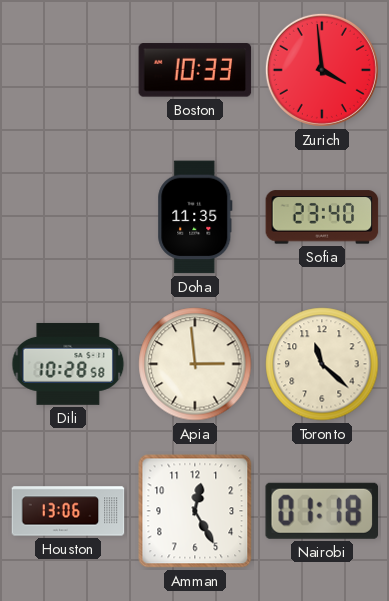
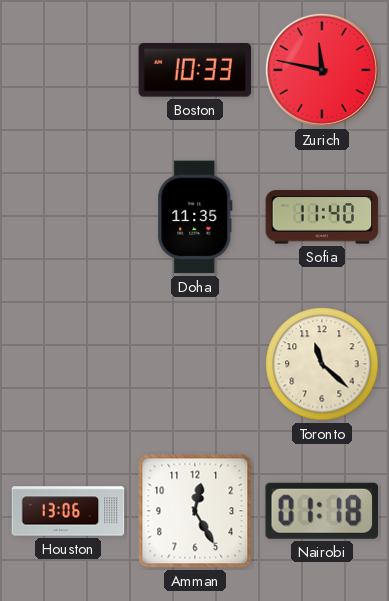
Zurich: 3:59 -> 11:47 (322, 70)
Sofia: 23:40 -> 11:40 (322, 217)
Dili: 10:28 -> none (68, 364)
Apia: 2:59 -> none (195, 364)
